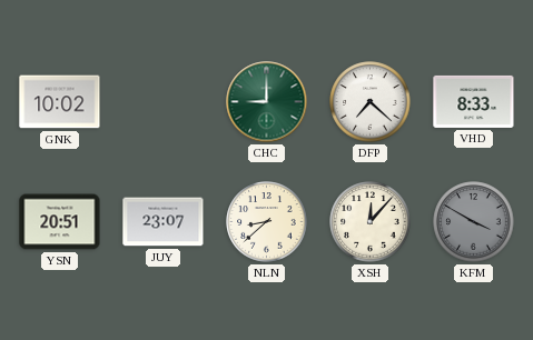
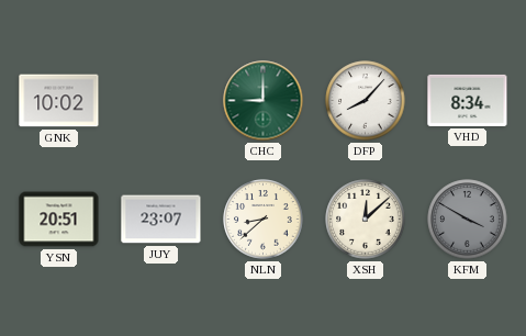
DFP: 7:22 -> 8:07 (366, 101)
VHD: 8:33 -> 8:34 (468, 100)
XSH: 12:07 -> 12:08 (366, 220)
